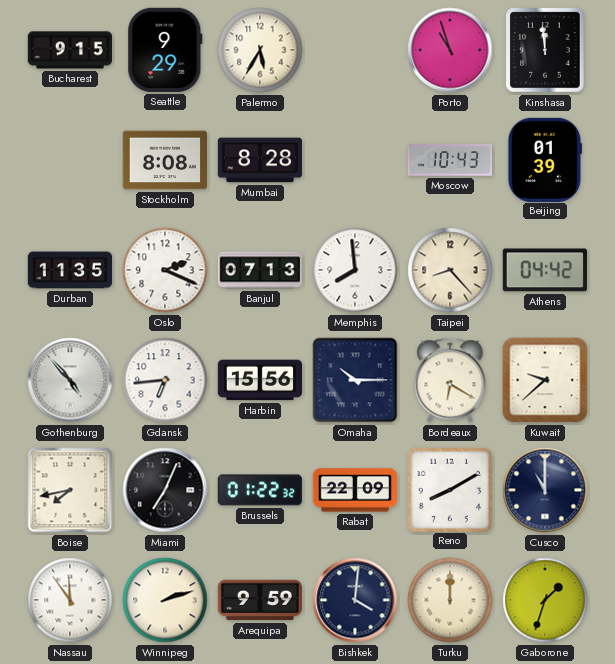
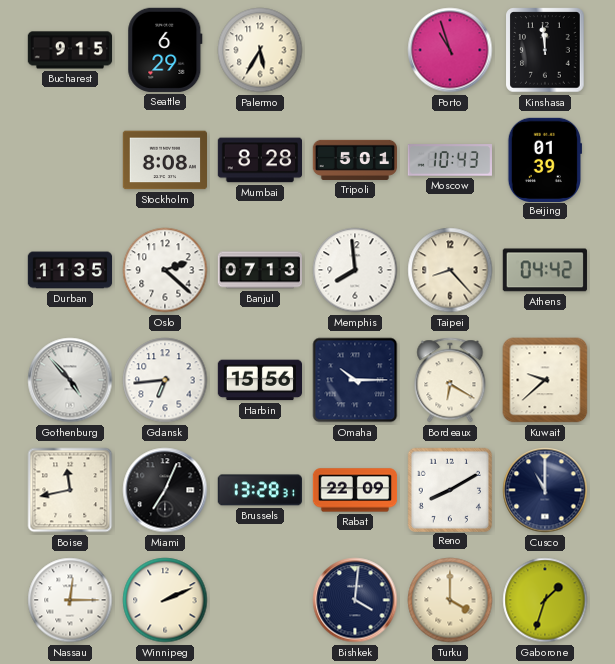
Seattle: 9:29 -> 6:29 (165, 50)
Tripoli: none -> 5:01 (355, 160)
Oslo: 2:19 -> 2:22 (165, 270)
Boise: 7:43 -> 11:43 (70, 490)
Brussels: 01:22 -> 13:28 (260, 490)
Nassau: 11:54 -> 12:15 (70, 600)
Winnipeg: 2:12 -> 2:11 (165, 600)
Arequipa: 9:59 -> none (259, 600)
Turku: 12:00 -> 4:00 (450, 600)
